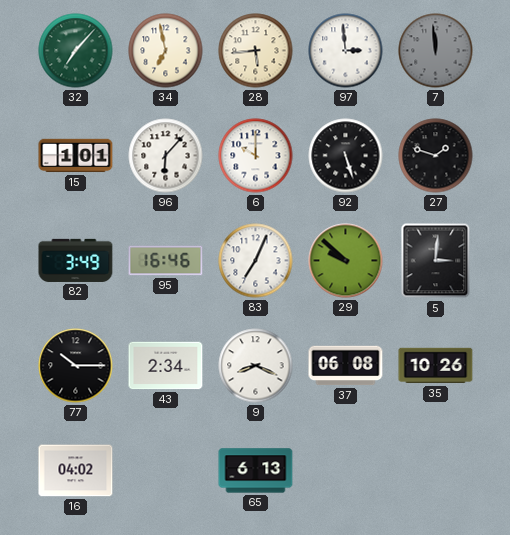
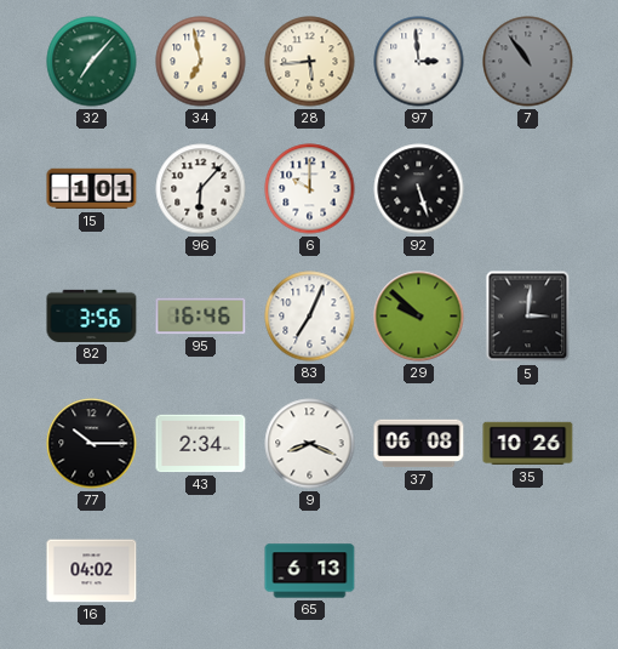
7: 11:59 -> 10:54 (528, 62)
27: 1:48 -> none (436, 156)
82: 3:49 -> 3:56 (92, 315)
